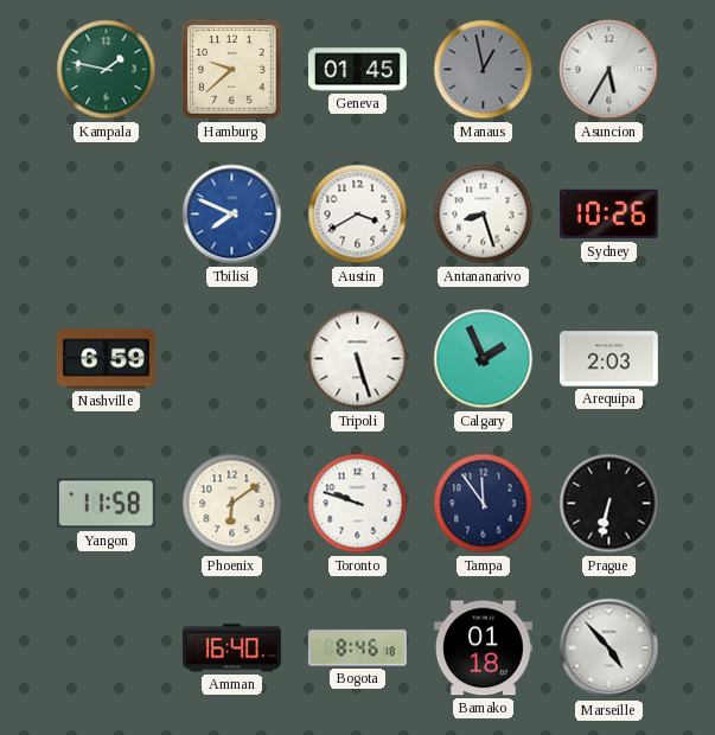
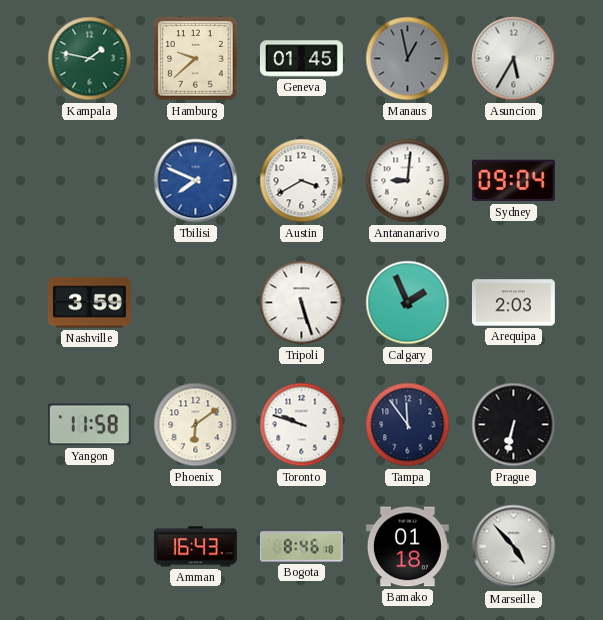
Antananarivo: 8:27 -> 9:01 (408, 181)
Sydney: 10:26 -> 09:04 (513, 181)
Nashville: 6:59 -> 3:59 (89, 303)
Amman: 16:40 -> 16:43 (195, 547)
